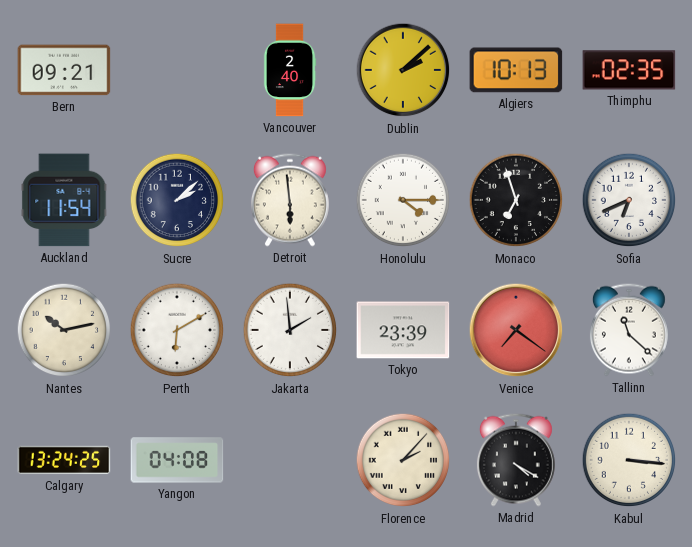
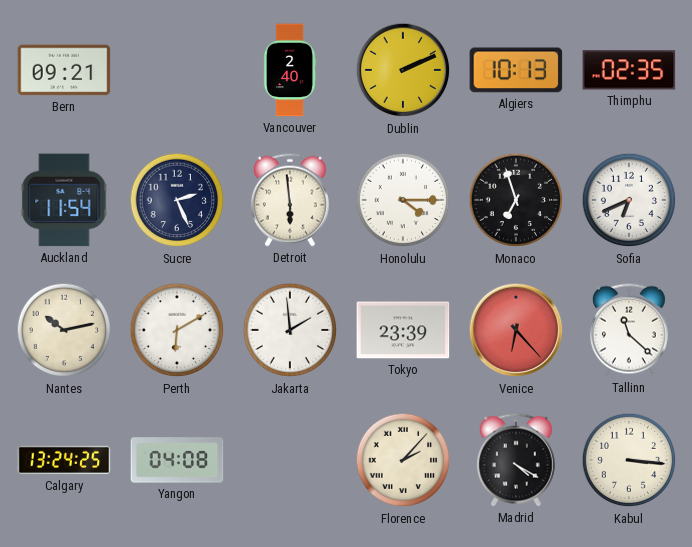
Dublin: 2:08 -> 2:11 (403, 70)
Sucre: 2:08 -> 2:26 (177, 200)
Venice: 7:21 -> 6:23 (516, 330)
